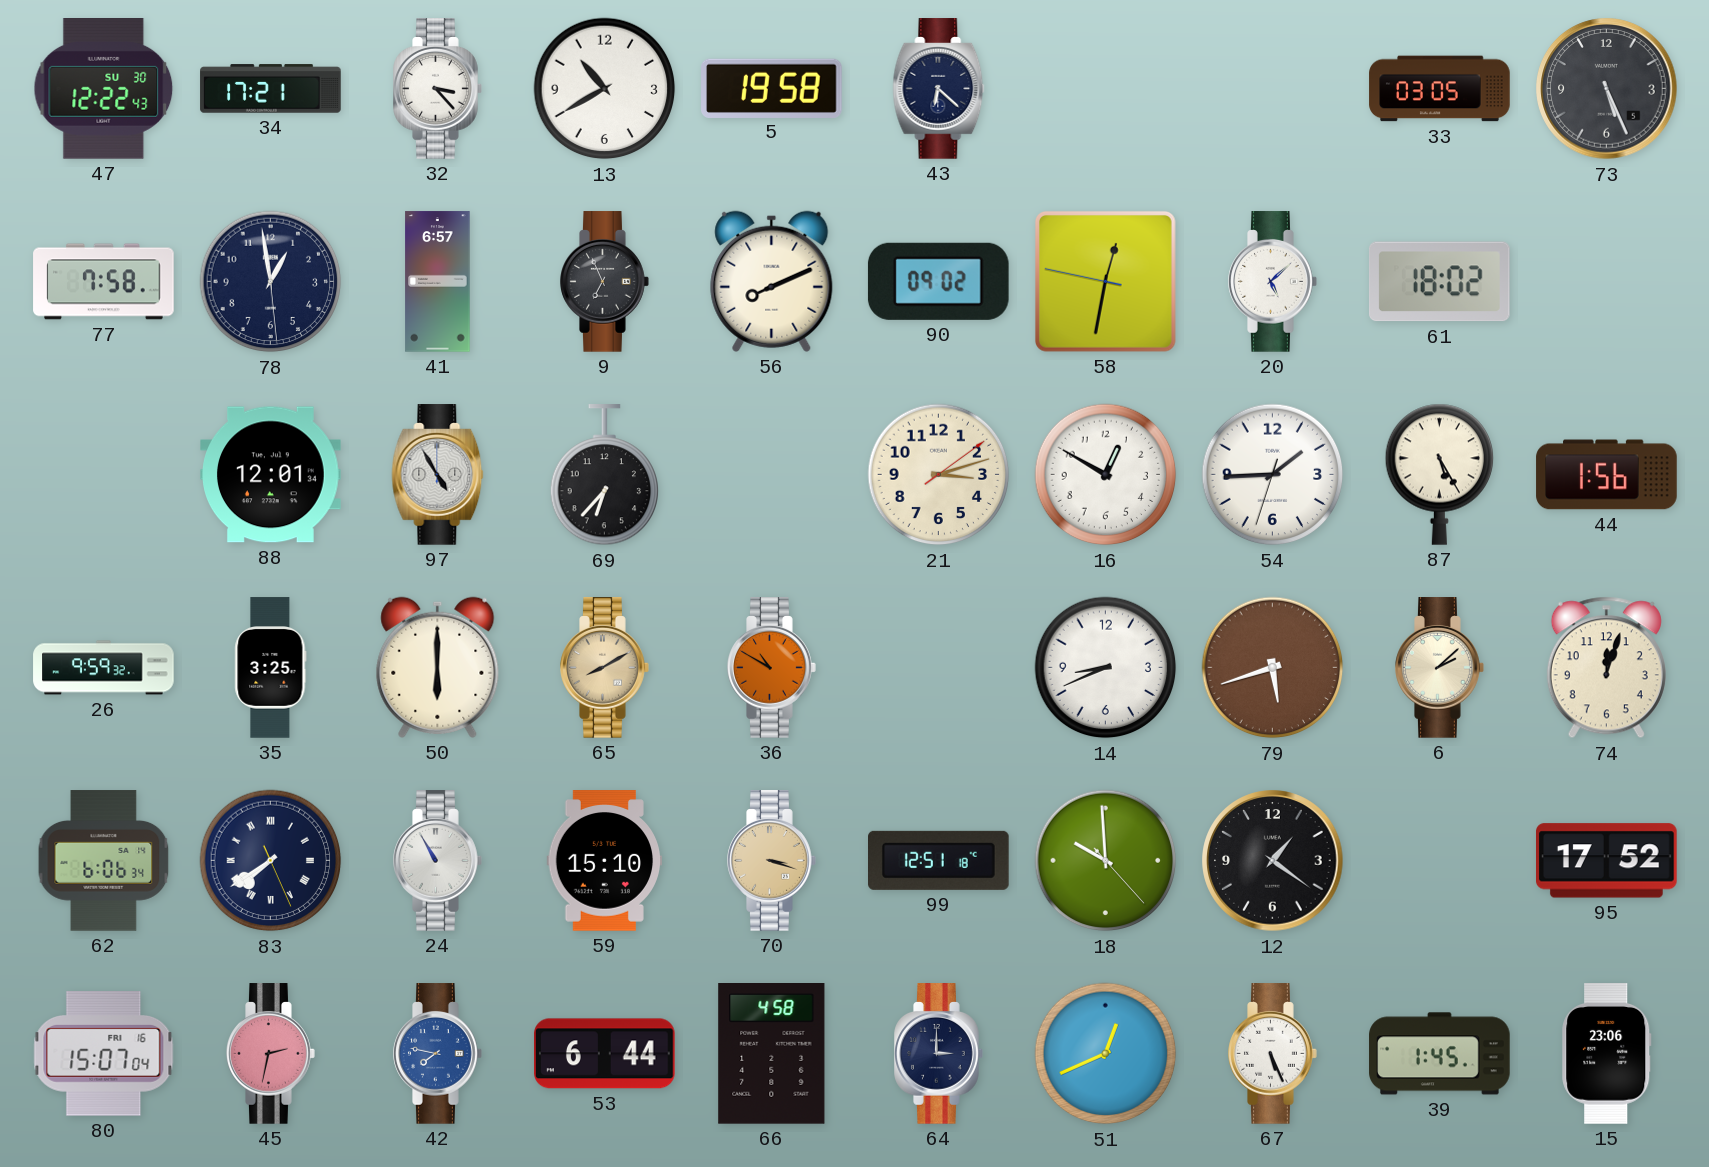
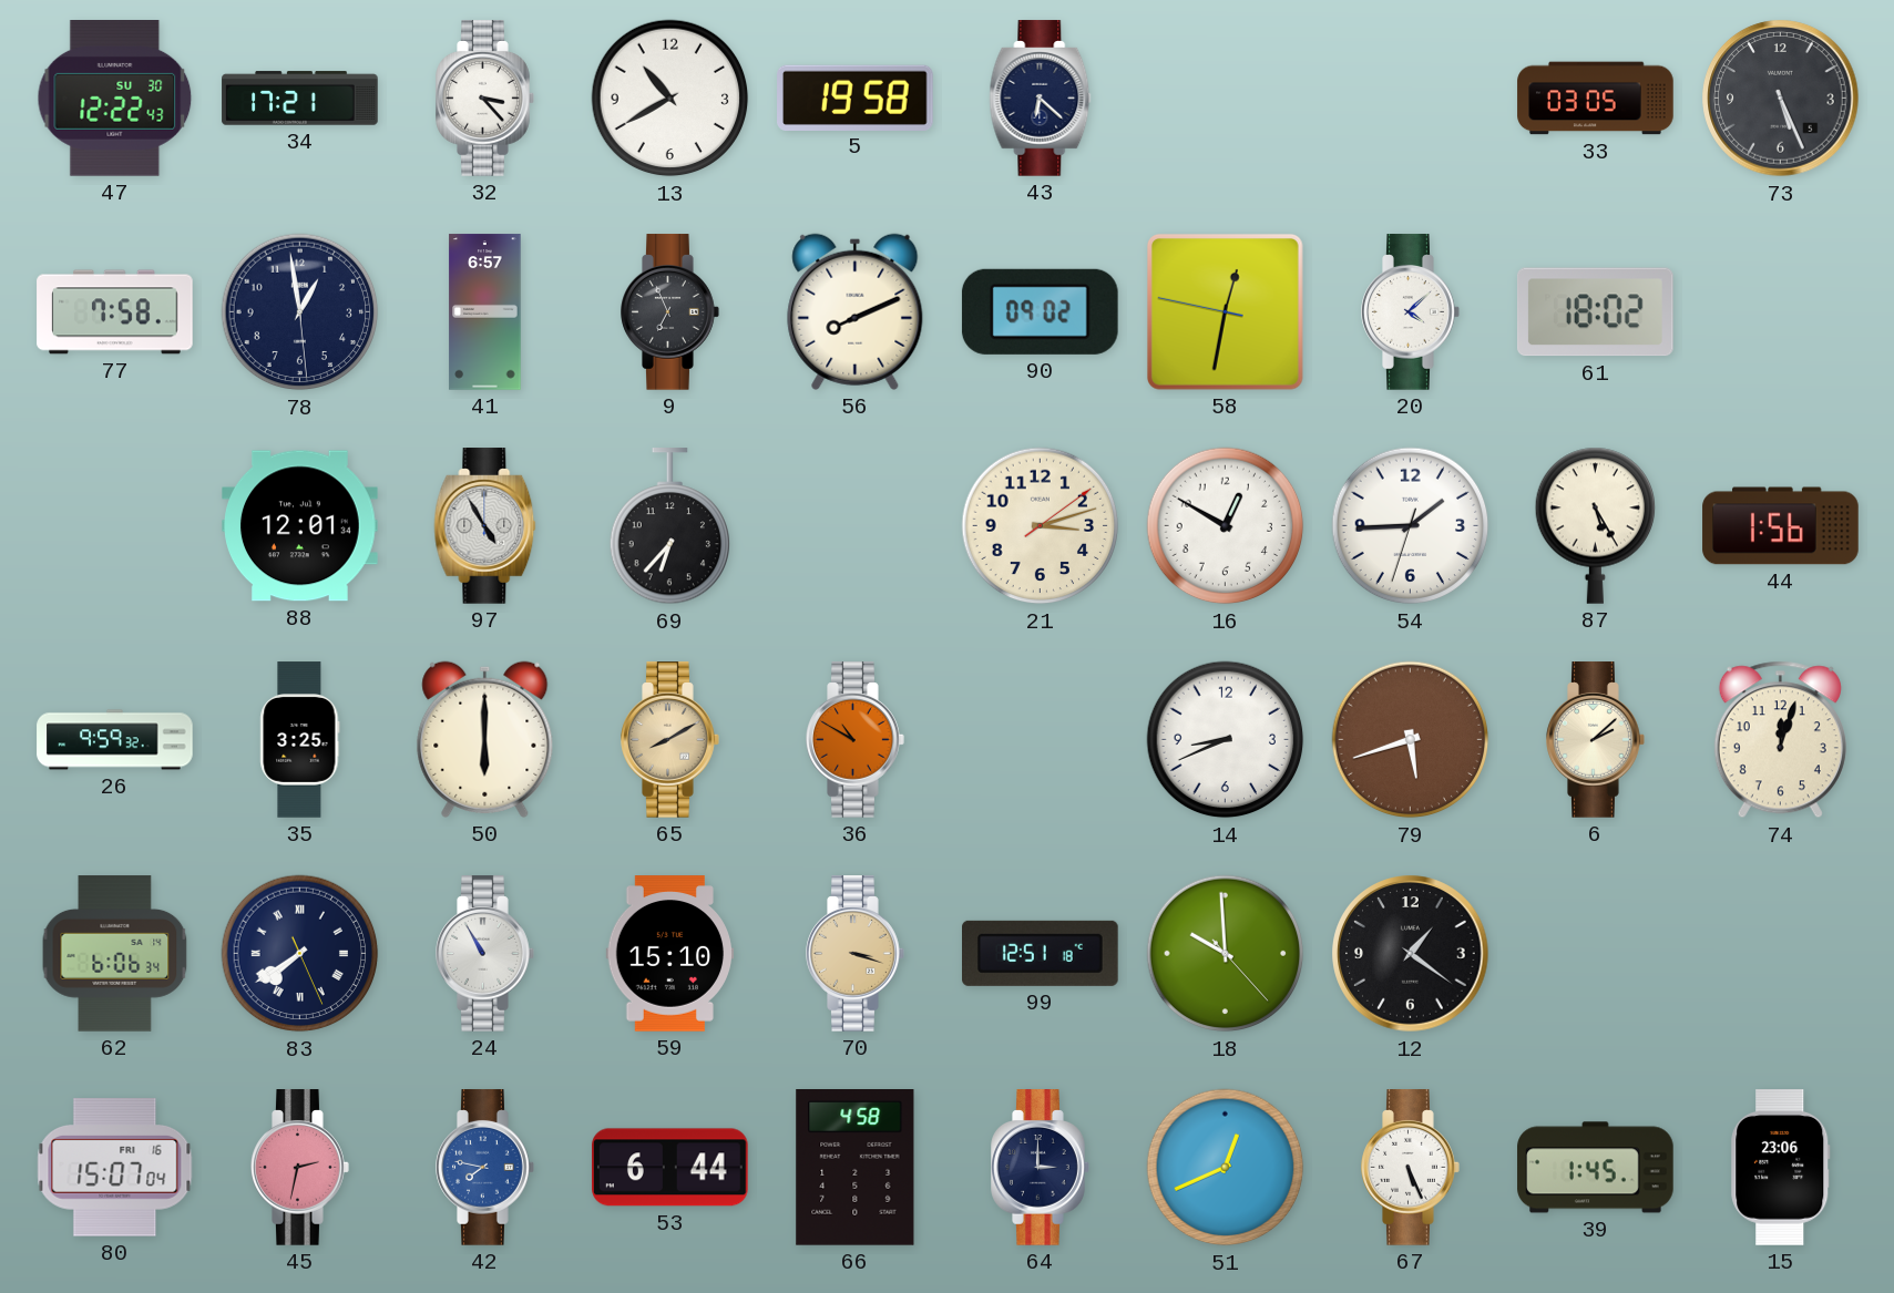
20: 5:08 -> 4:08 (1411, 312)
95: 17:52 -> none (1607, 861)
